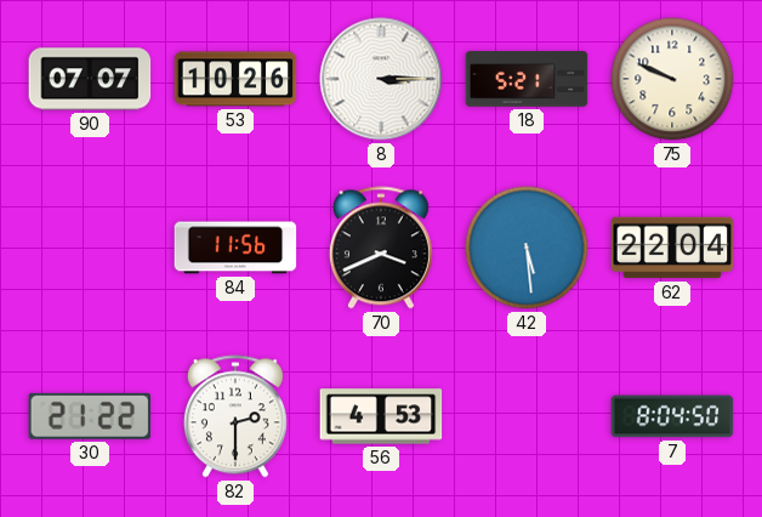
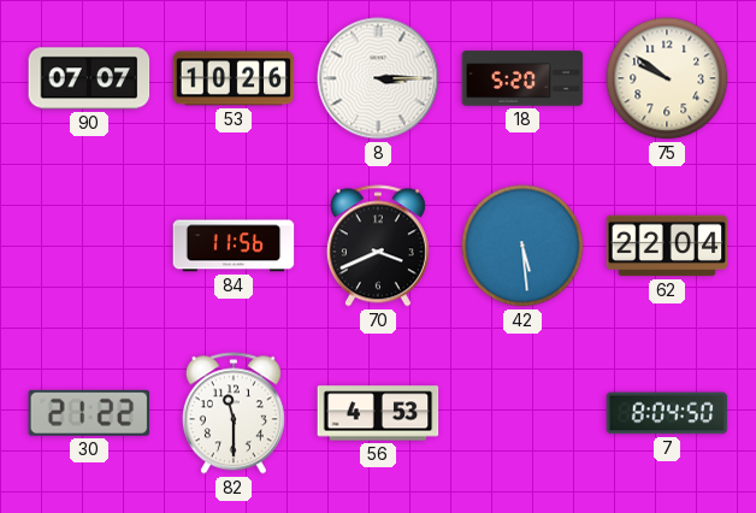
18: 5:21 -> 5:20 (522, 78)
75: 9:49 -> 9:51 (667, 78)
82: 2:30 -> 11:30 (234, 413)
